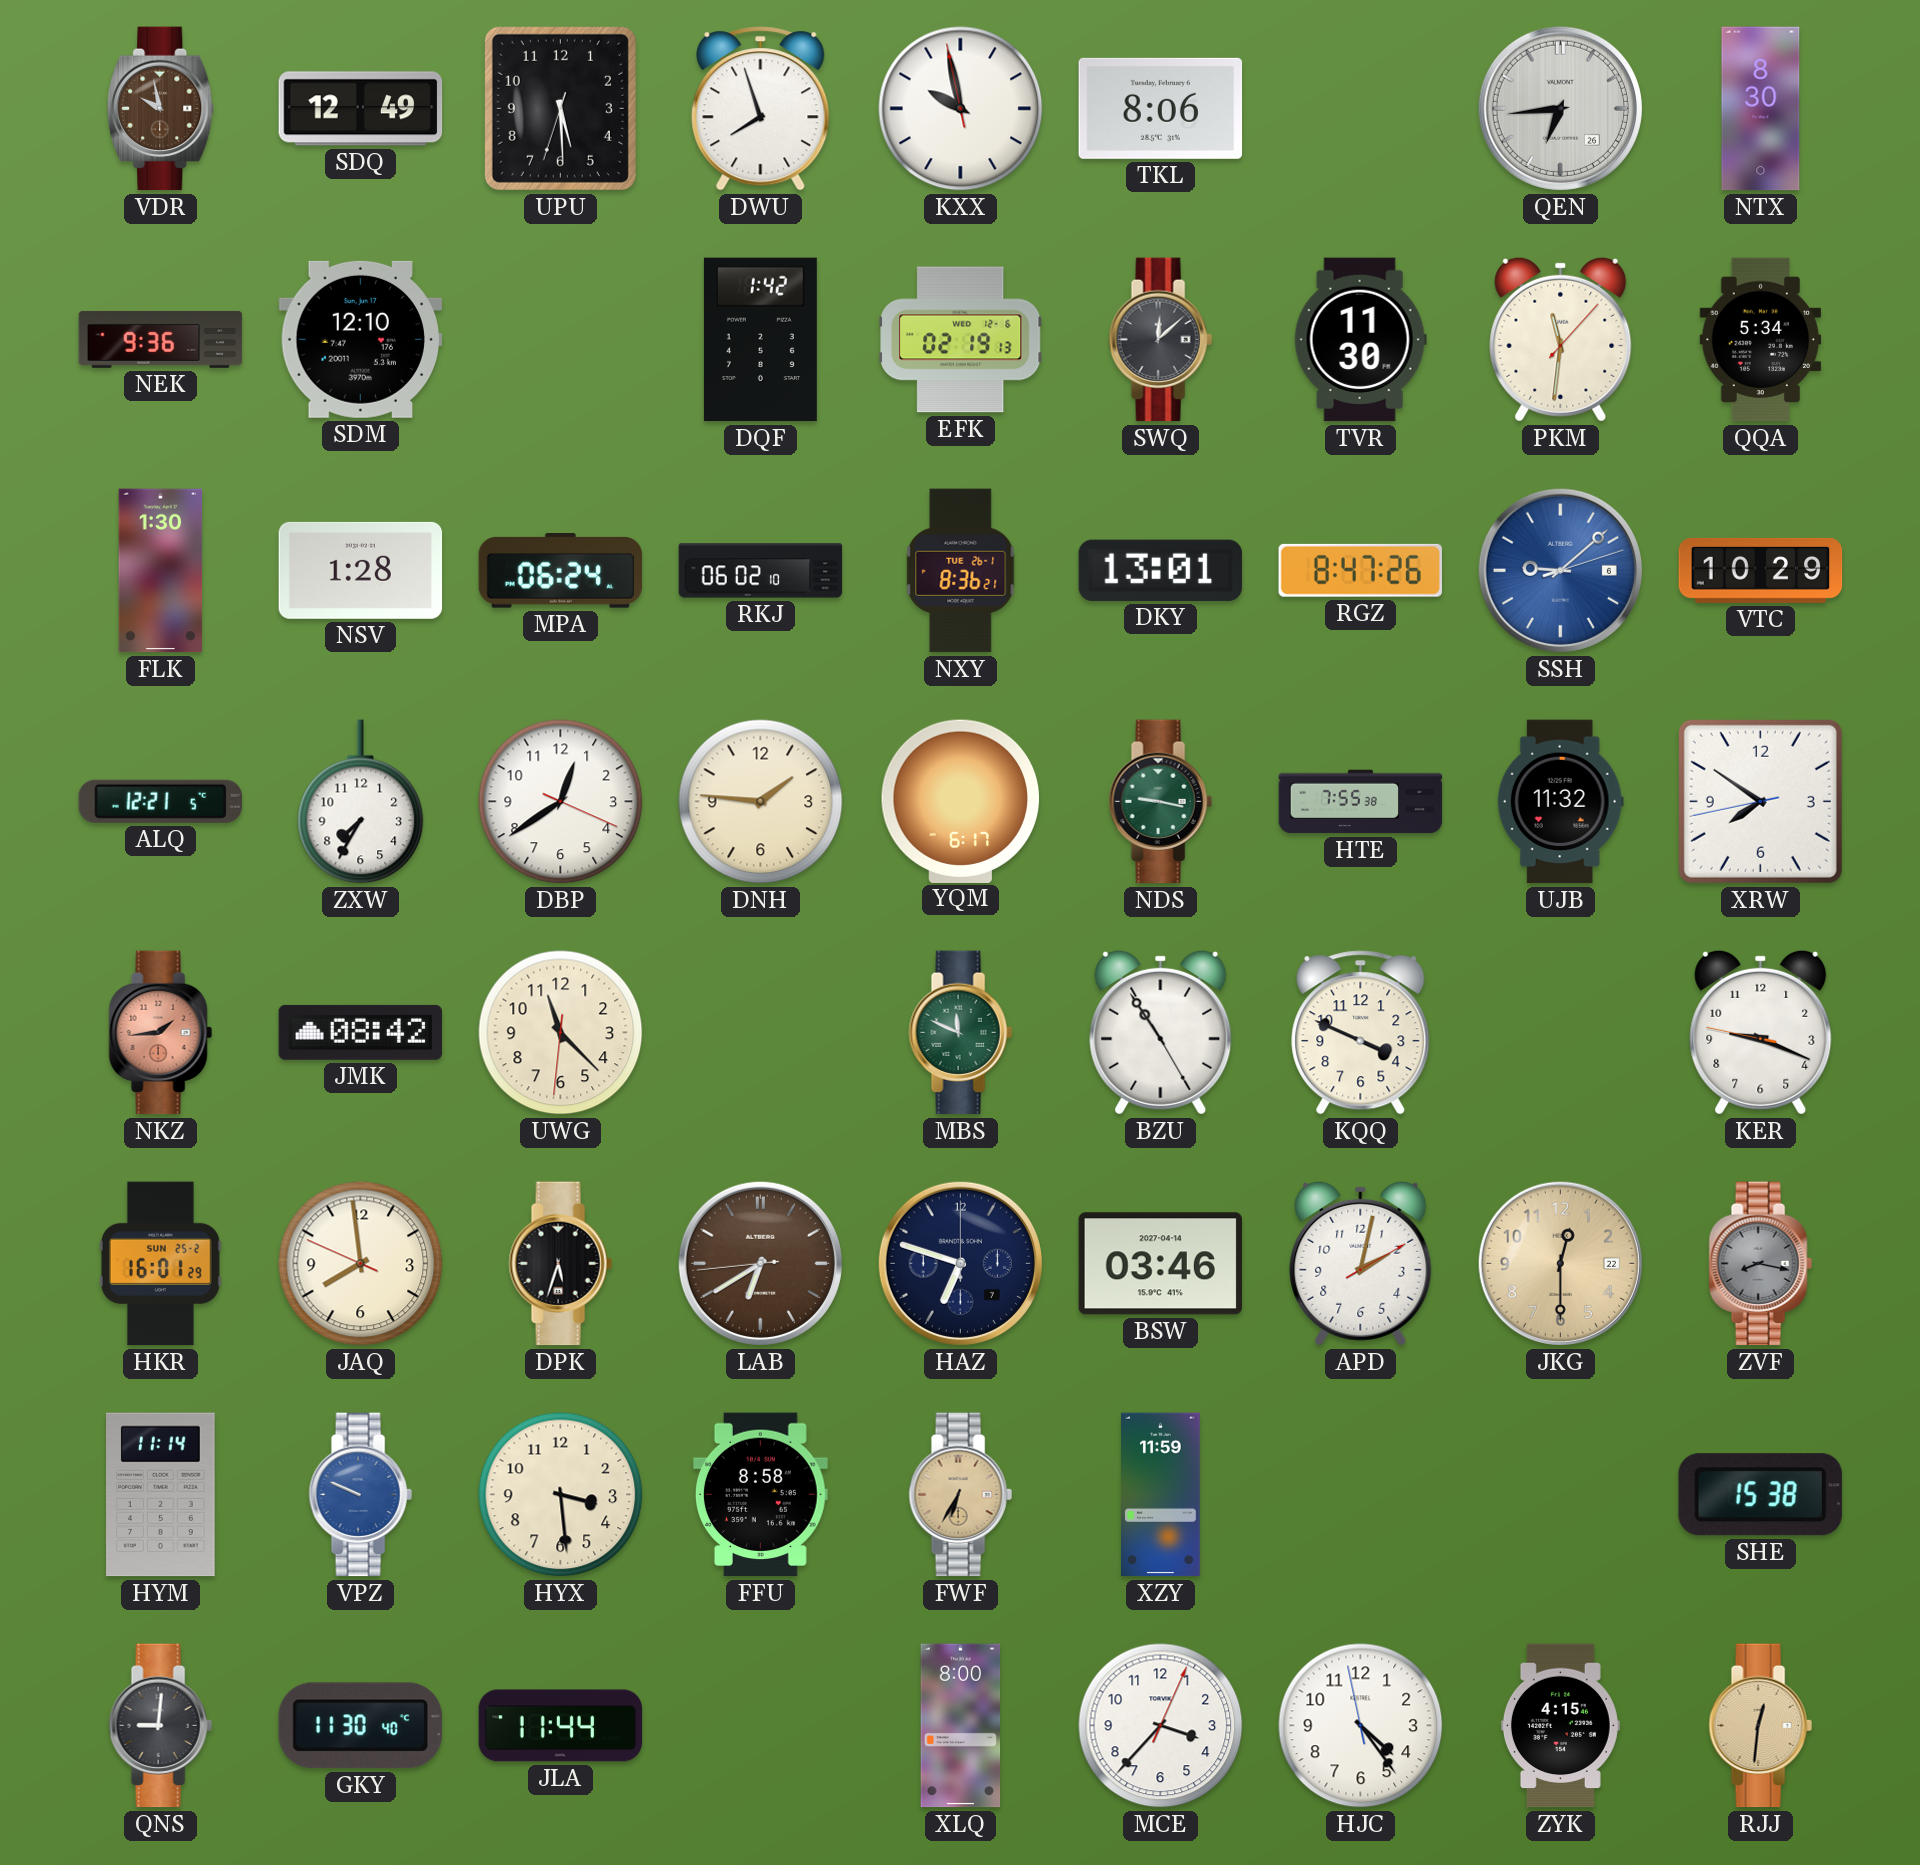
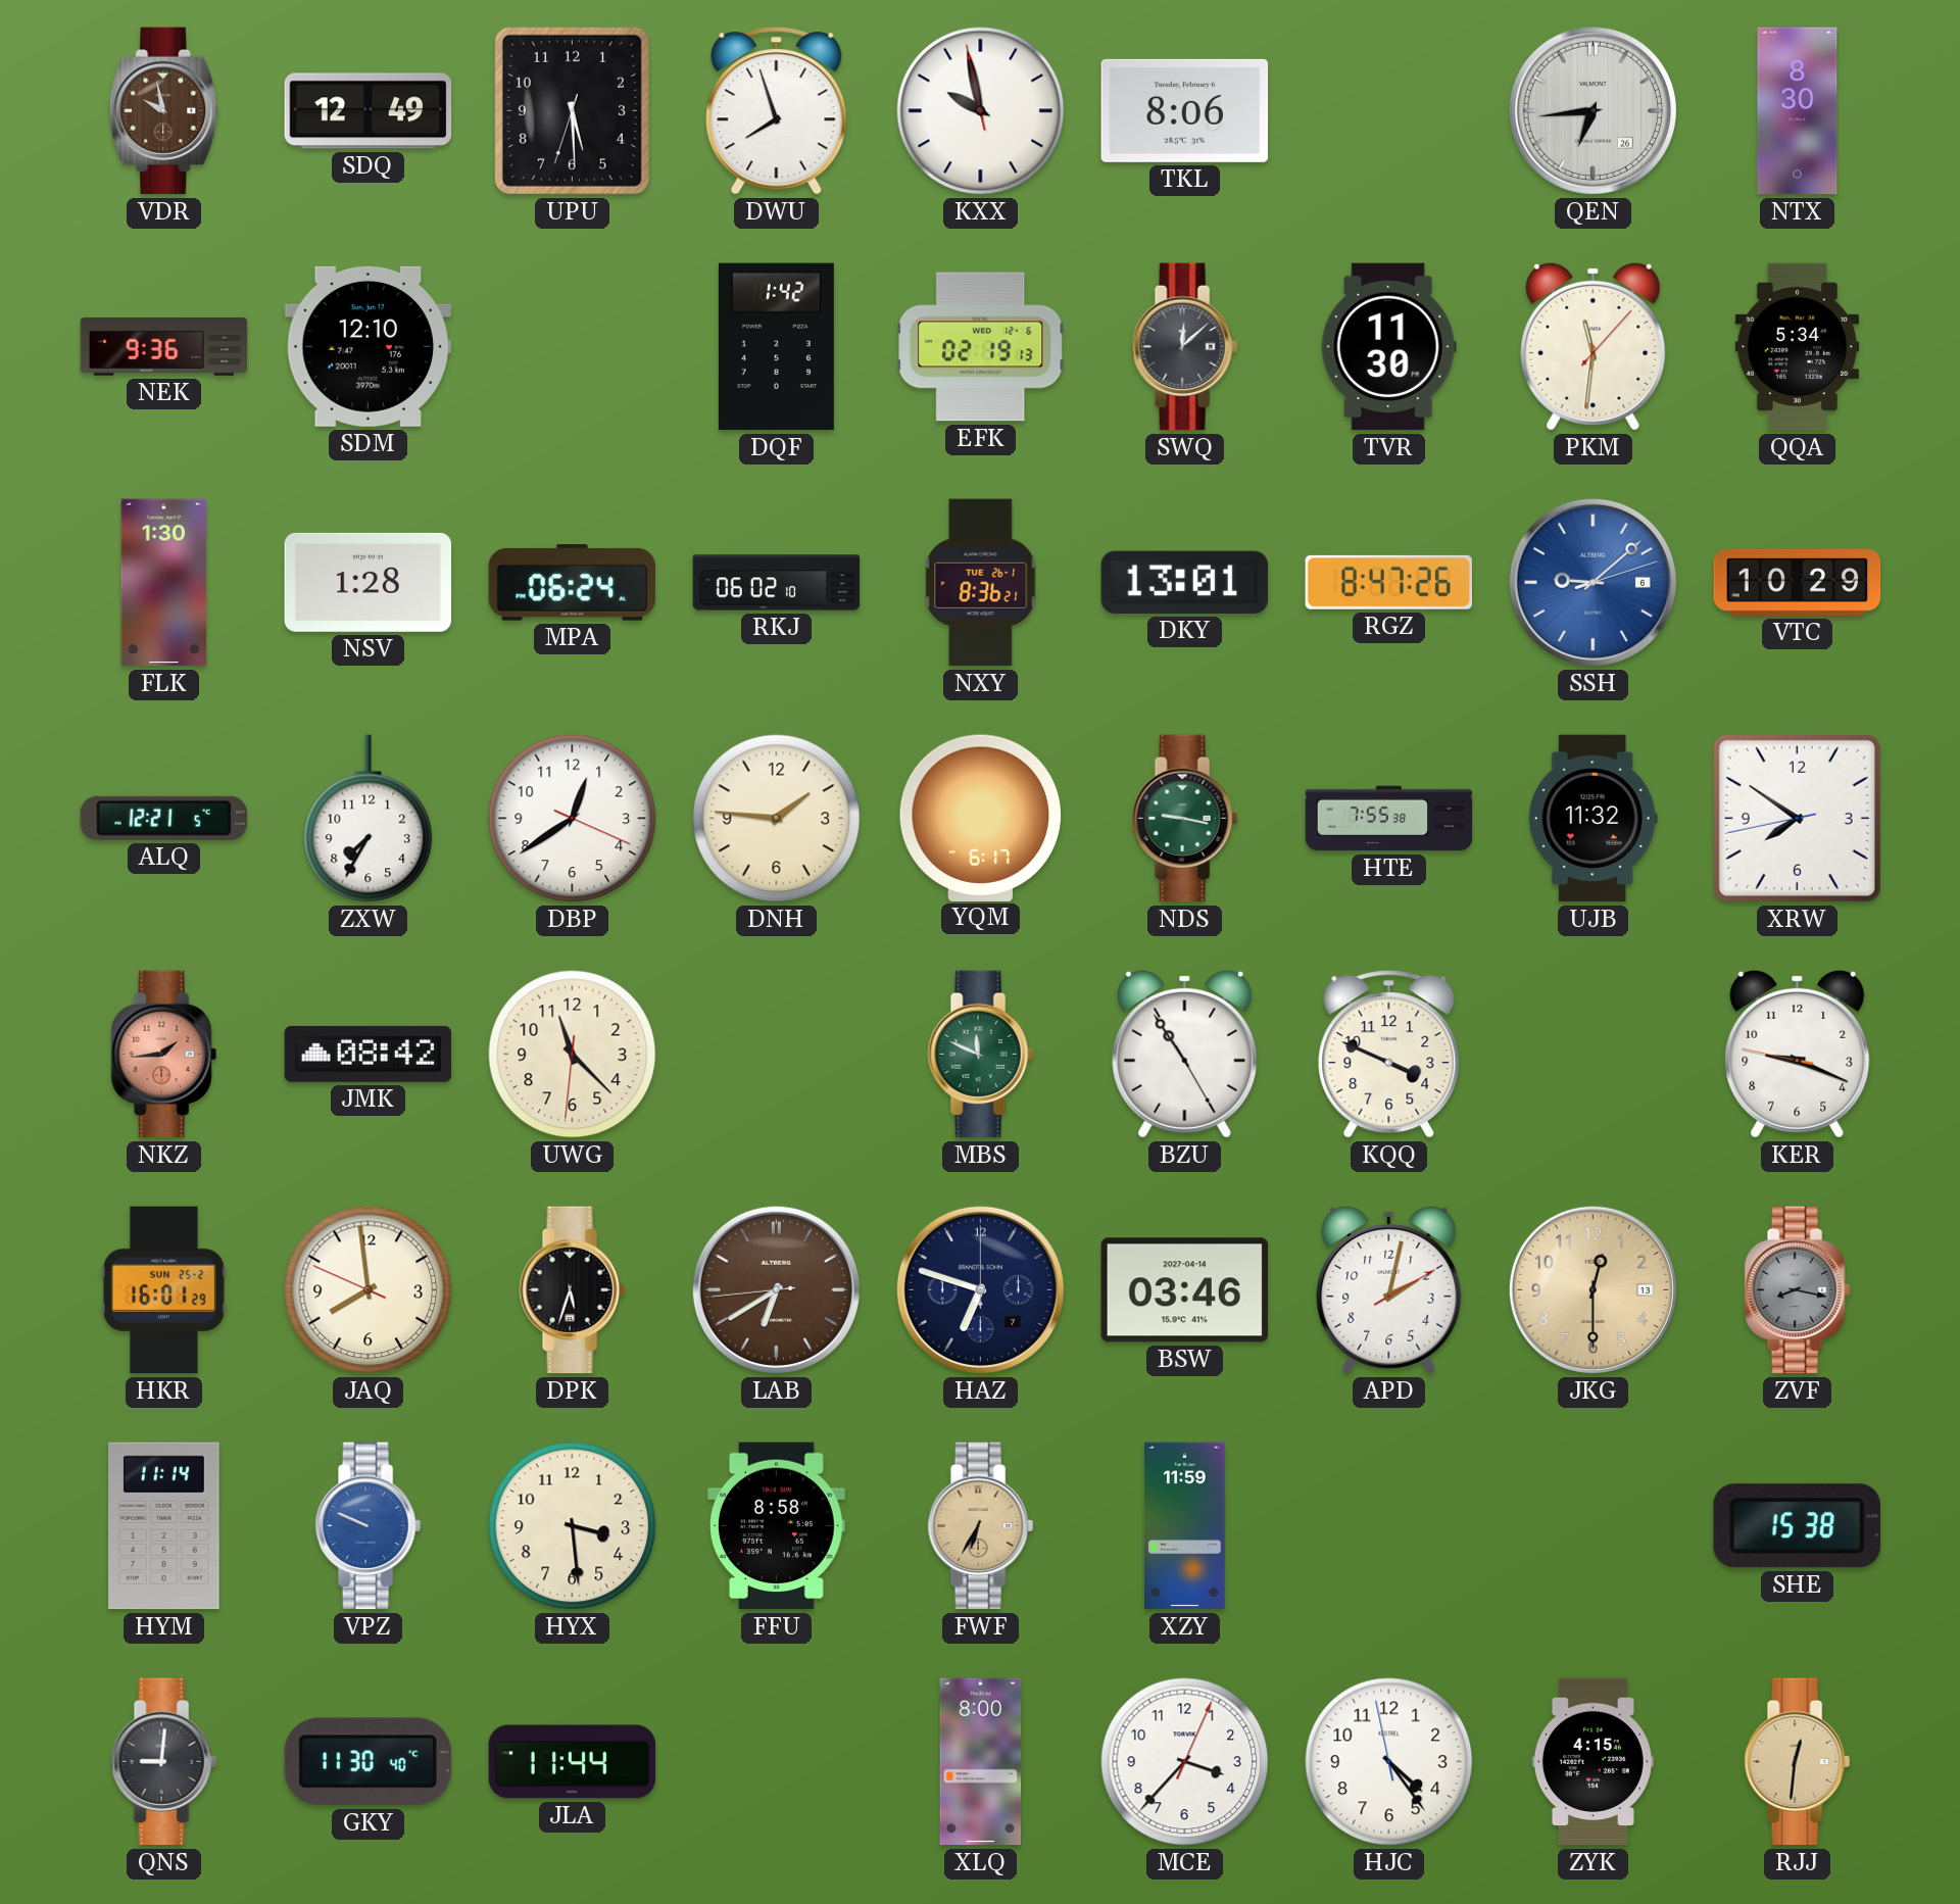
JKG date: 22 -> 13 (1592, 1289)
